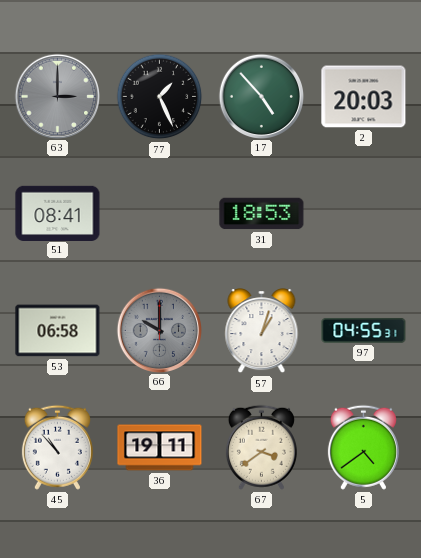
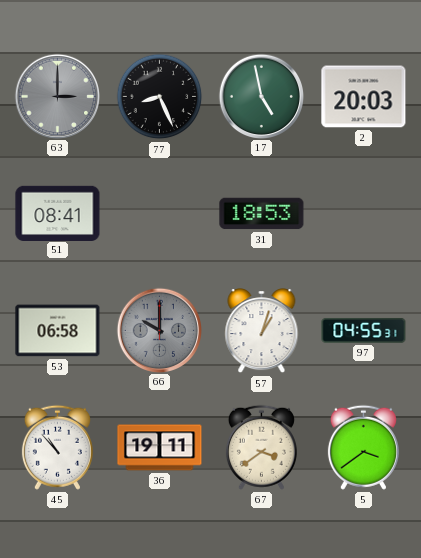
77: 1:26 -> 8:26 (160, 97)
17: 4:53 -> 4:58 (261, 96)
5: 4:39 -> 3:39 (363, 447)
